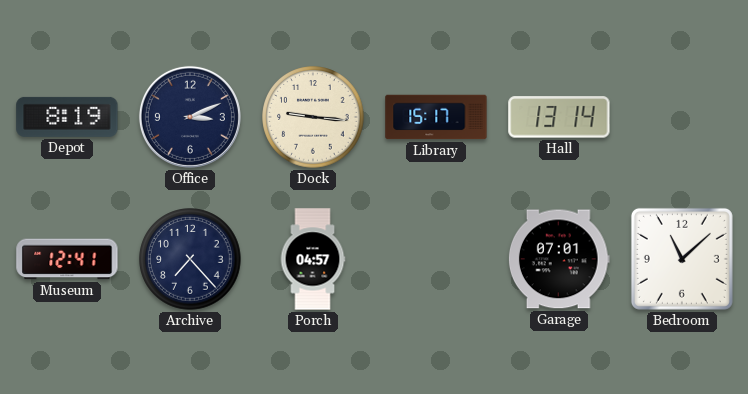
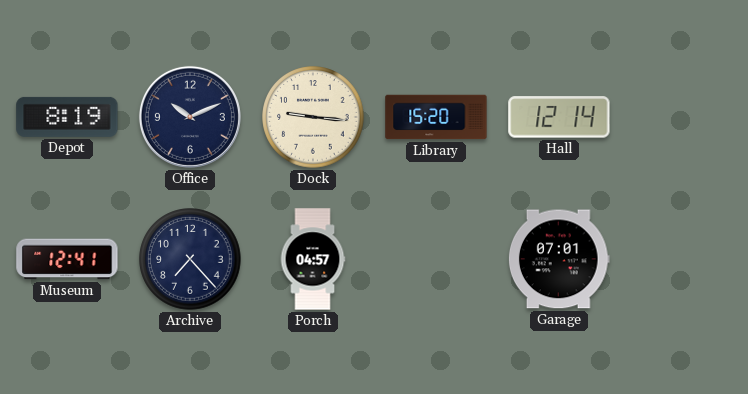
Office: 3:11 -> 10:11 (190, 117)
Library: 15:17 -> 15:20 (436, 117)
Hall: 13:14 -> 12:14 (559, 117)
Bedroom: 11:08 -> none (682, 259)
